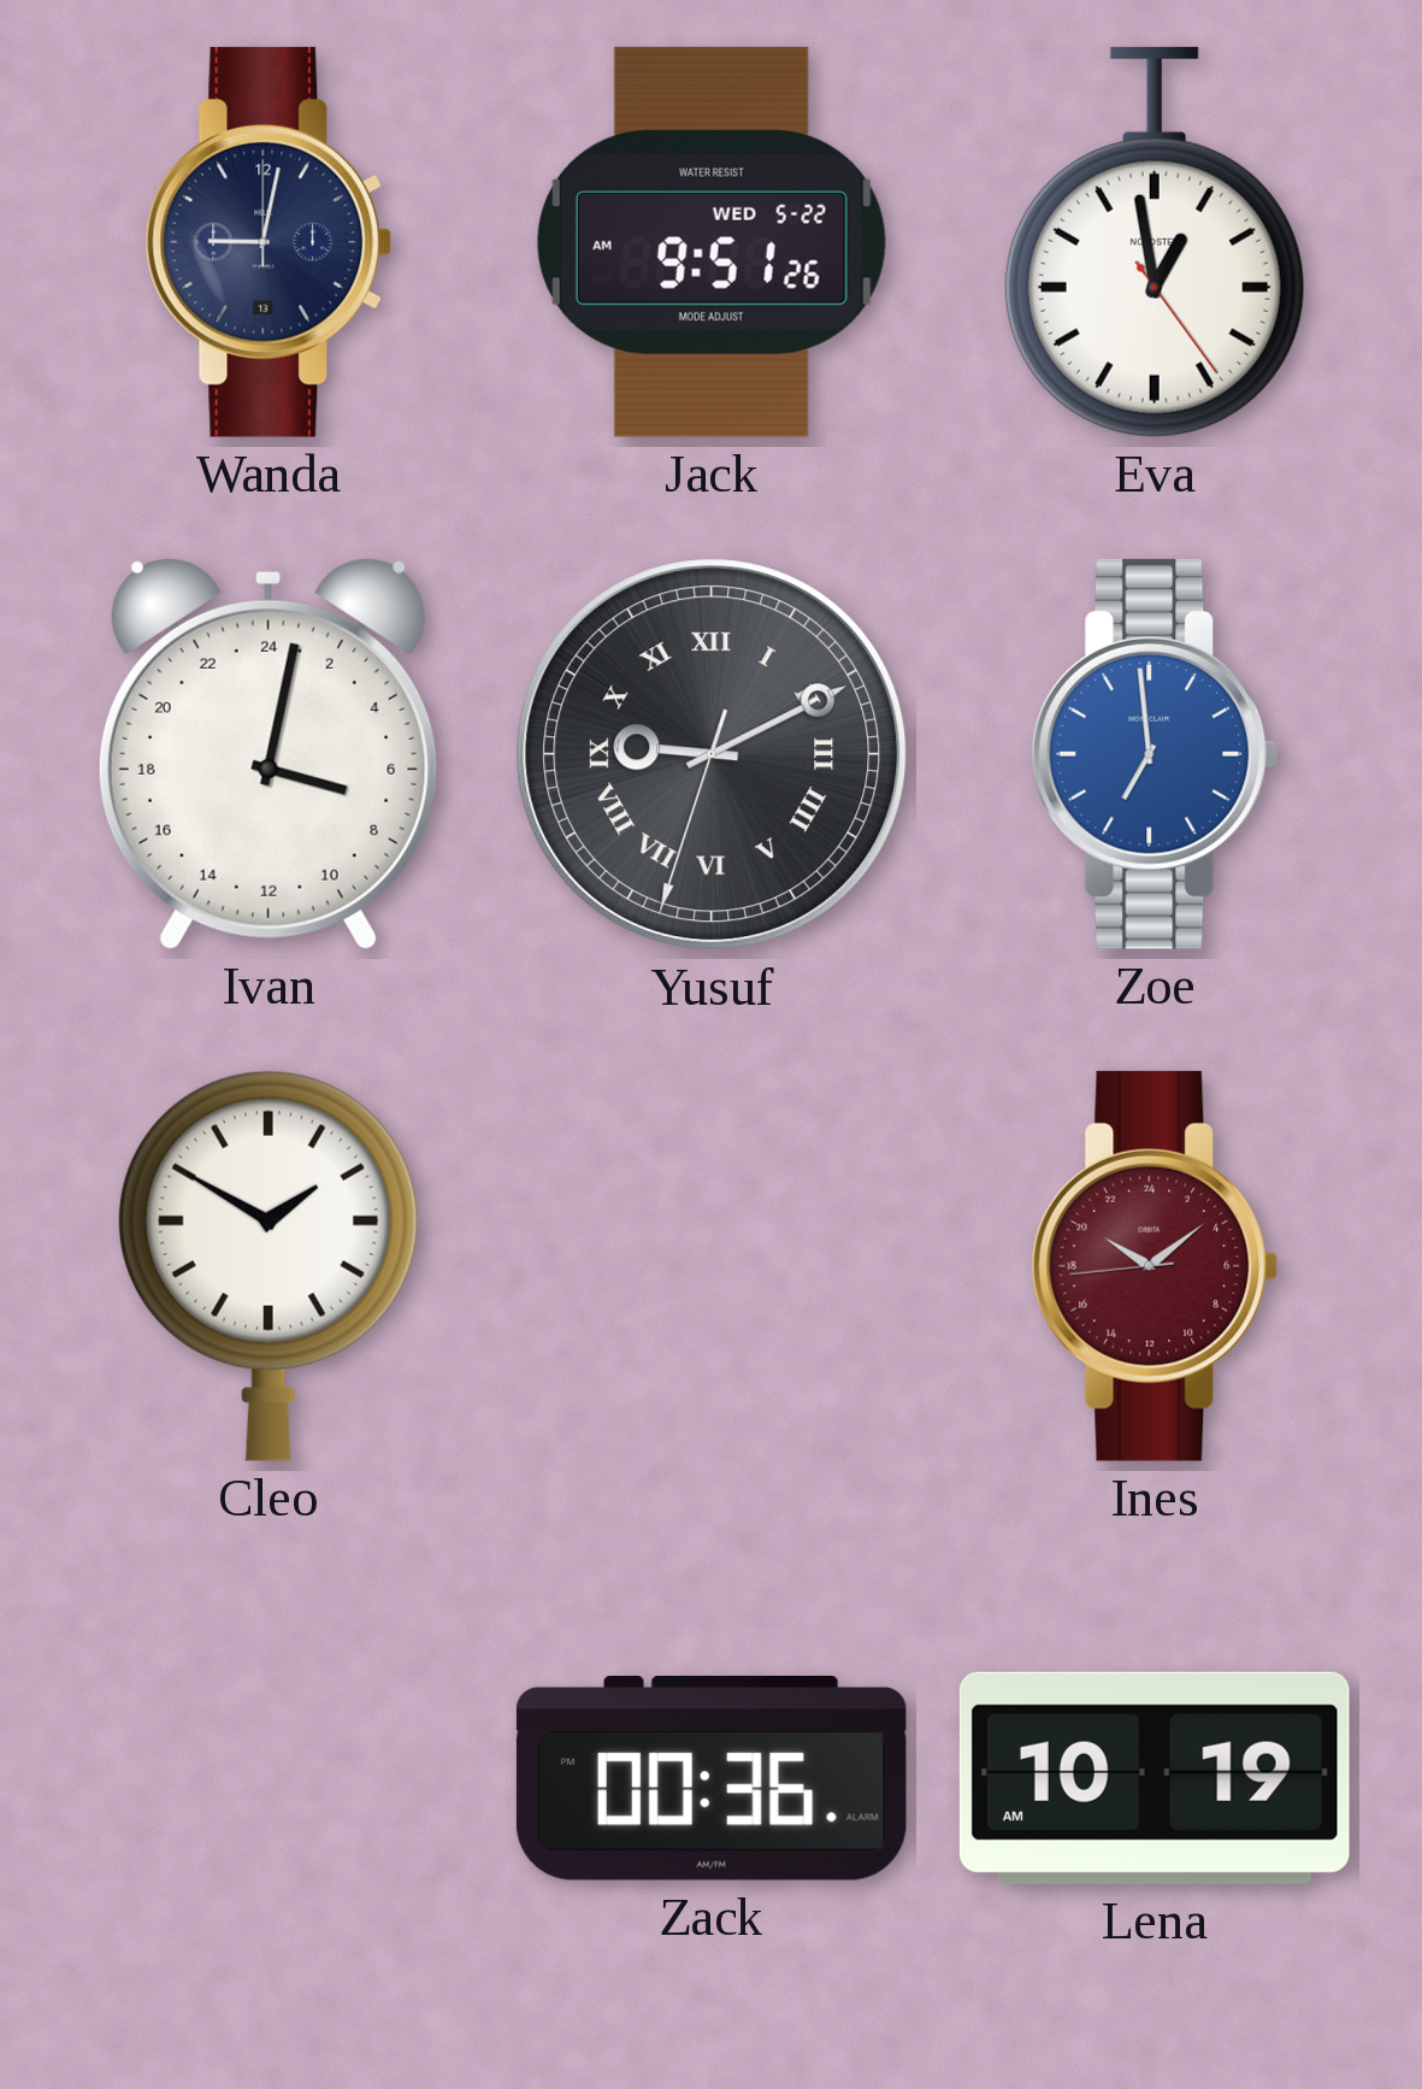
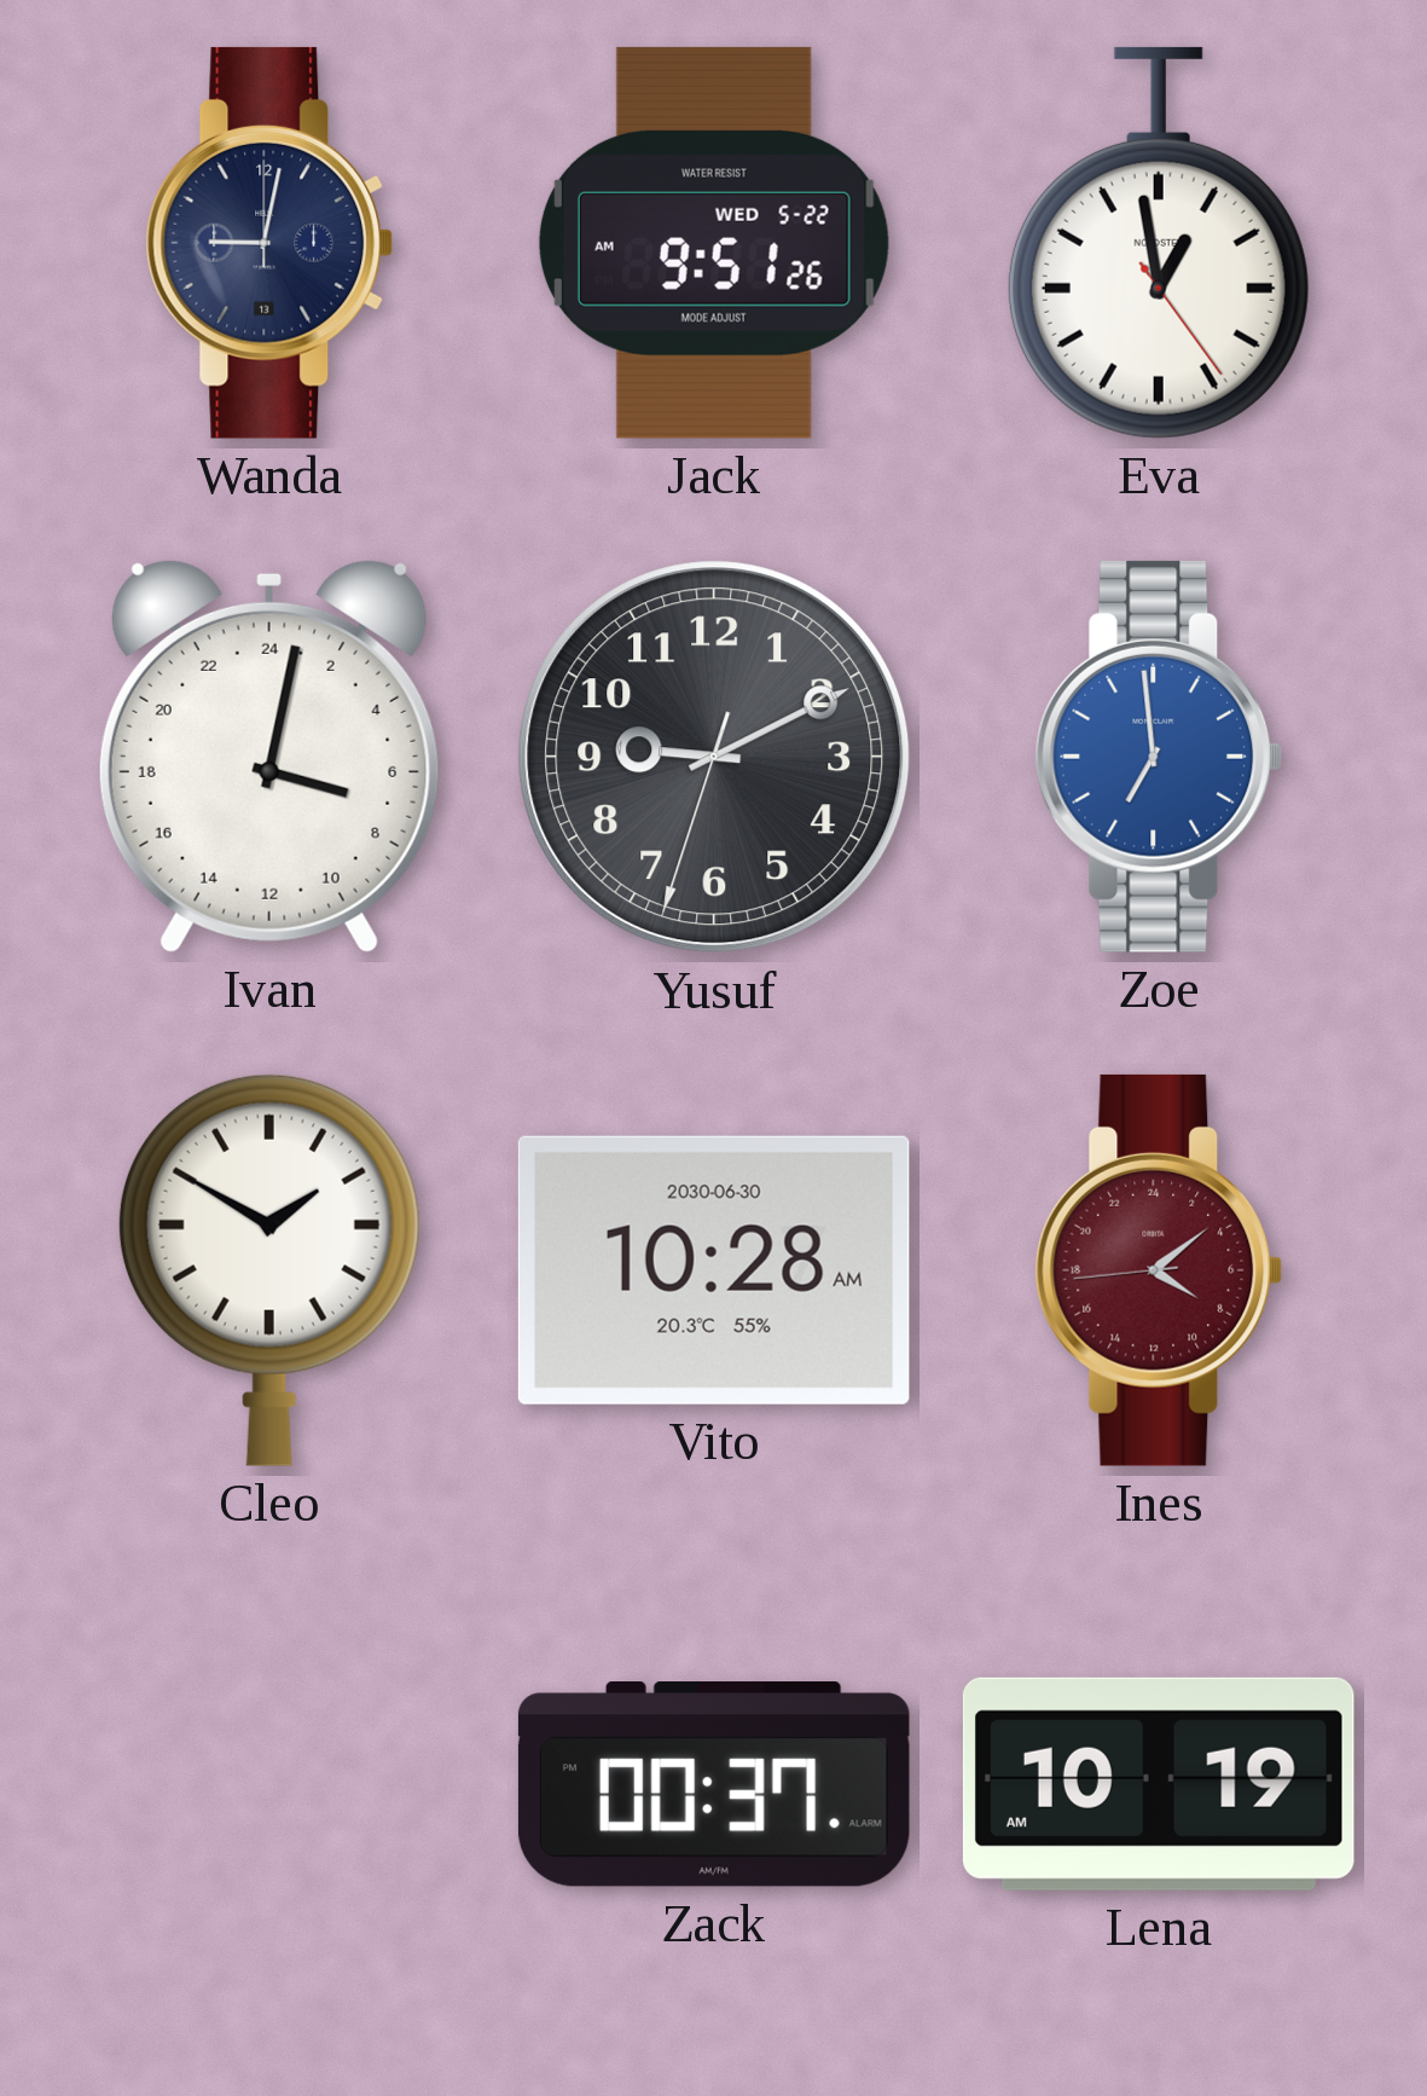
Yusuf numerals: Roman -> Arabic (714, 757)
Vito: none -> 10:28 (714, 1270)
Ines: 20:08 -> 8:08 (1159, 1270)
Zack: 00:36 -> 00:37 (714, 1785)
